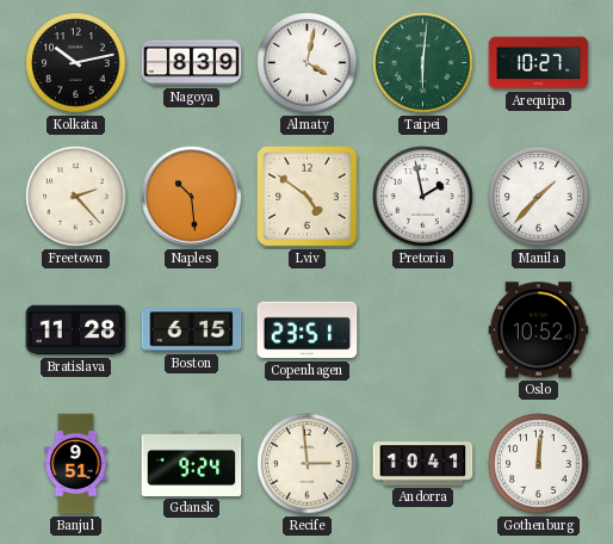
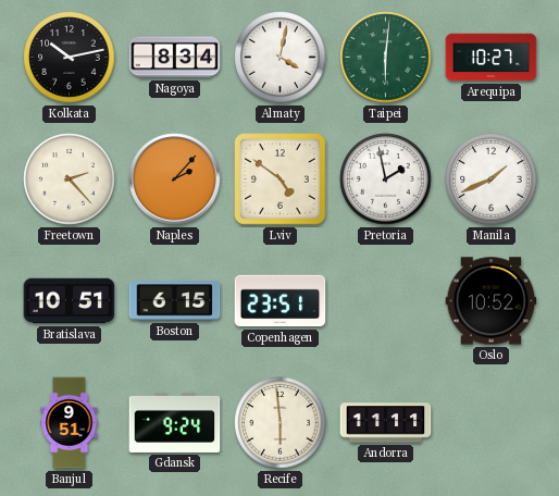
Nagoya: 8:39 -> 8:34 (175, 58)
Naples: 10:29 -> 2:07 (175, 179)
Manila: 1:37 -> 1:41 (492, 179)
Bratislava: 11:28 -> 10:51 (70, 301)
Recife: 2:59 -> 5:59 (281, 423)
Andorra: 10:41 -> 11:11 (386, 423)
Gothenburg: 12:01 -> none (539, 464)
